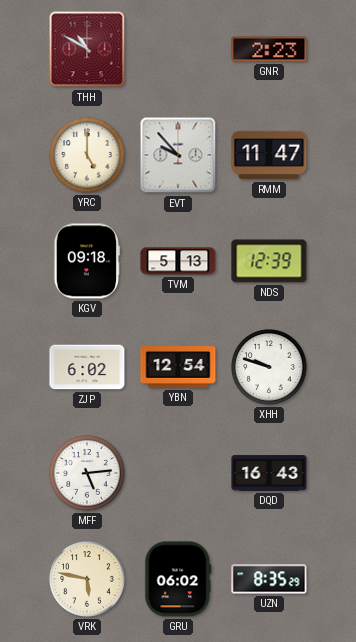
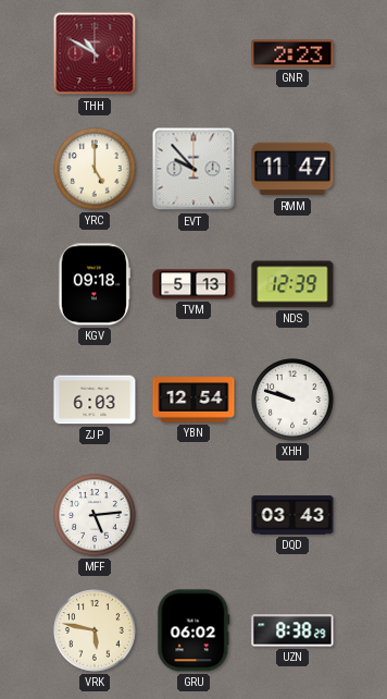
ZJP: 6:02 -> 6:03 (95, 400)
DQD: 16:43 -> 03:43 (292, 515)
UZN: 8:35 -> 8:38 (292, 630)
